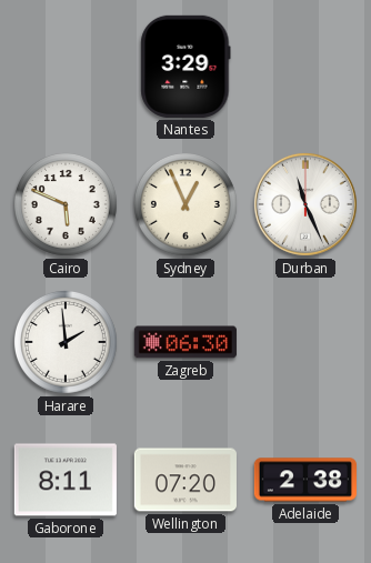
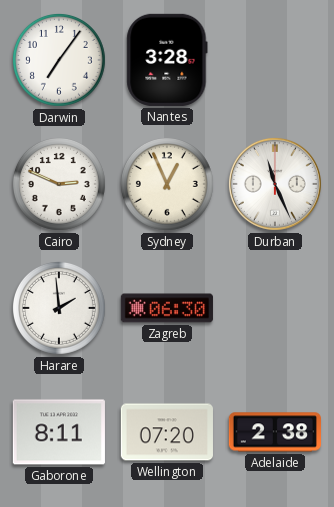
Darwin: none -> 7:06 (59, 60)
Nantes: 3:29 -> 3:28 (167, 60)
Cairo: 5:49 -> 2:49 (59, 184)
